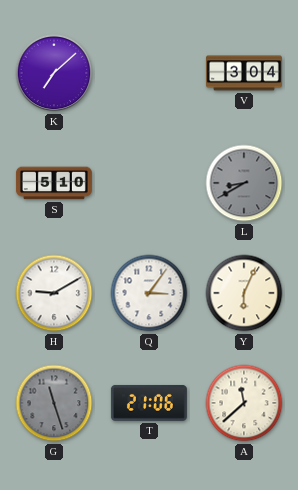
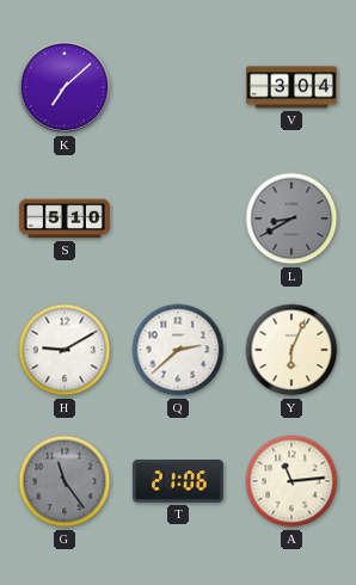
Q: 3:06 -> 2:38 (178, 350)
G: 11:27 -> 11:24 (65, 481)
A: 11:38 -> 11:14 (291, 481)
